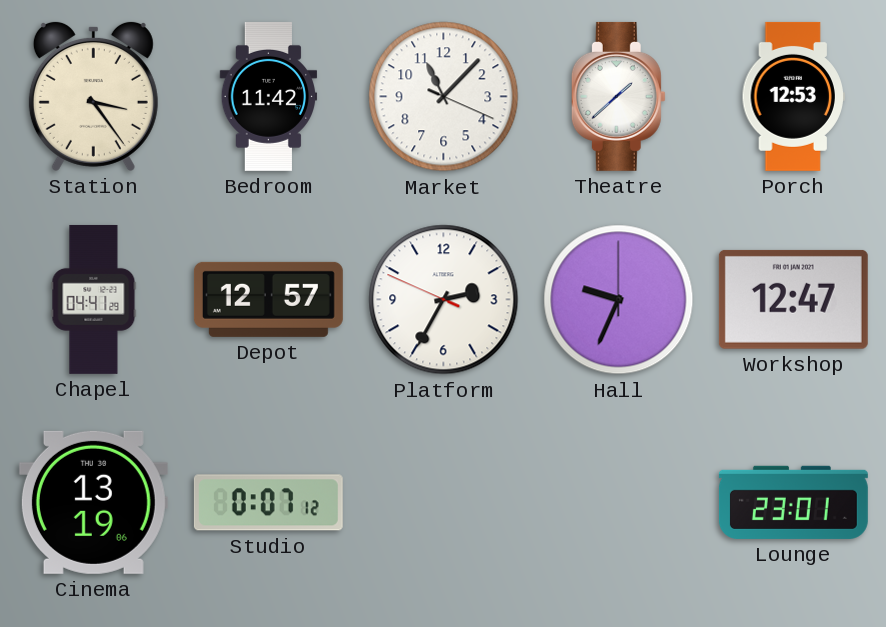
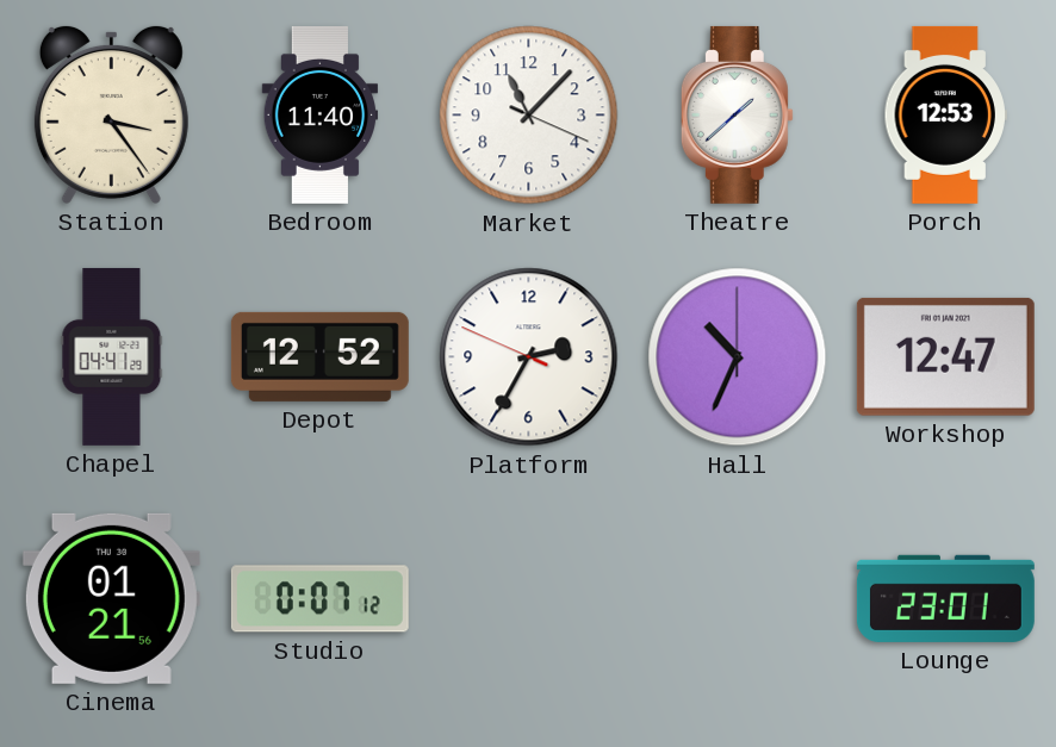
Bedroom: 11:42 -> 11:40 (321, 114)
Depot: 12:57 -> 12:52 (319, 356)
Hall: 9:34 -> 10:34 (738, 357)
Cinema: 13:19 -> 01:21 (111, 598)
